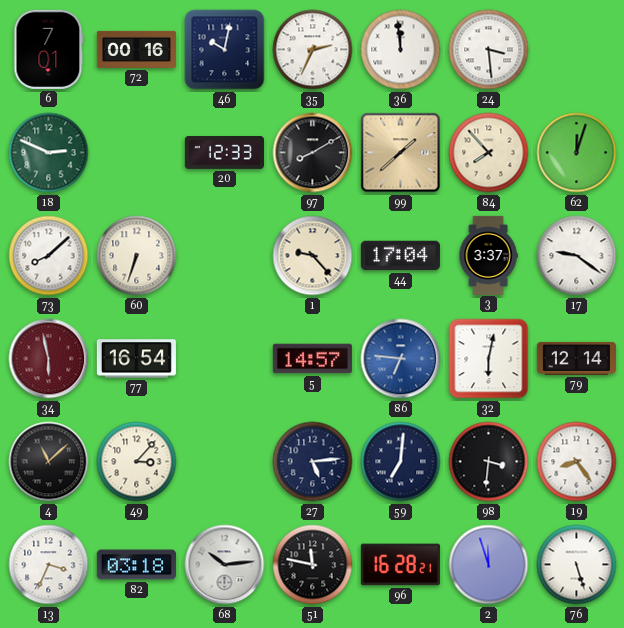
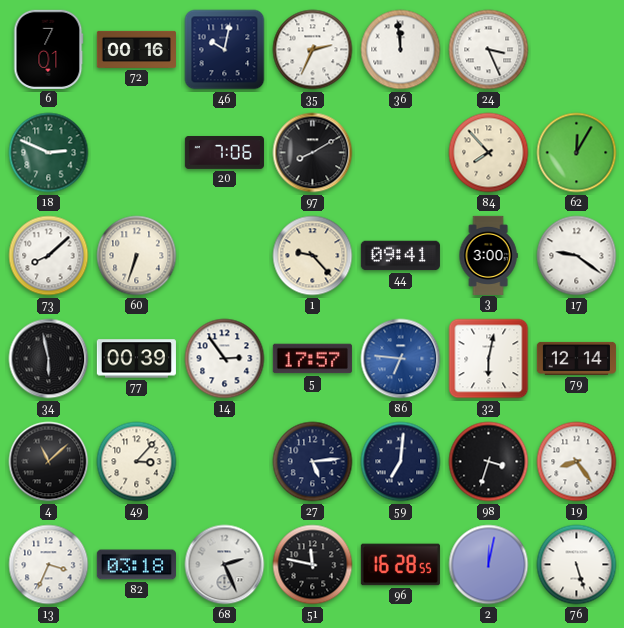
24: 3:29 -> 3:26 (489, 50)
20: 12:33 -> 7:06 (224, 153)
99: 1:38 -> none (401, 153)
62: 12:03 -> 12:05 (577, 153)
44: 17:04 -> 09:41 (400, 256)
3: 3:37 -> 3:00 (488, 255)
34 dial: burgundy -> black (49, 359)
77: 16:54 -> 00:39 (136, 359)
14: none -> 2:54 (225, 359)
5: 14:57 -> 17:57 (312, 359)
98: 3:31 -> 3:33 (489, 462)
68: 10:14 -> 2:26 (225, 565)
96: 16:28:21 -> 16:28:55 (400, 565)
2: 11:57 -> 12:02 (489, 565)
